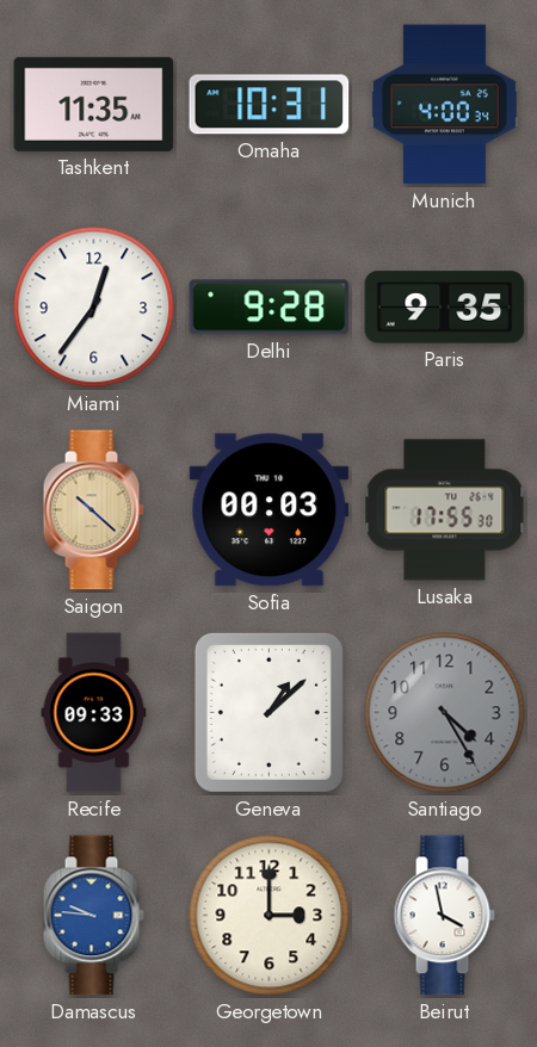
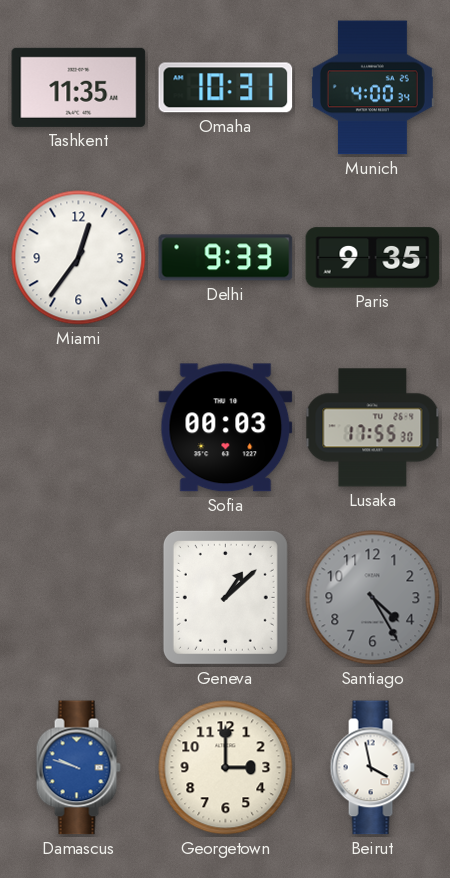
Delhi: 9:28 -> 9:33 (226, 258)
Saigon: 10:22 -> none (93, 510)
Recife: 09:33 -> none (94, 713)
Damascus: 9:46 -> 9:48 (78, 768)
